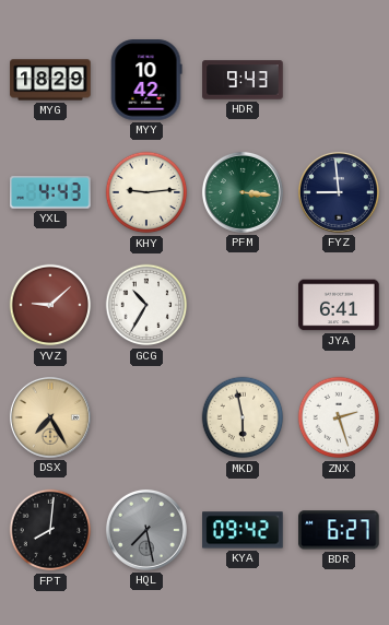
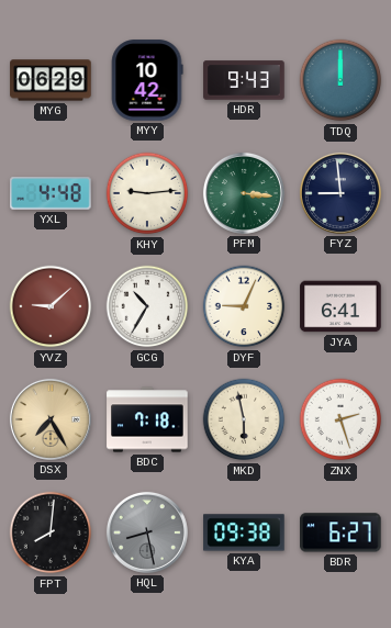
MYG: 18:29 -> 06:29 (51, 80)
TDQ: none -> 12:00 (340, 80)
YXL: 4:43 -> 4:48 (51, 193)
DYF: none -> 9:04 (244, 306)
BDC: none -> 7:18 (147, 419)
HQL: 7:28 -> 8:28 (147, 532)
KYA: 09:42 -> 09:38 (244, 532)
